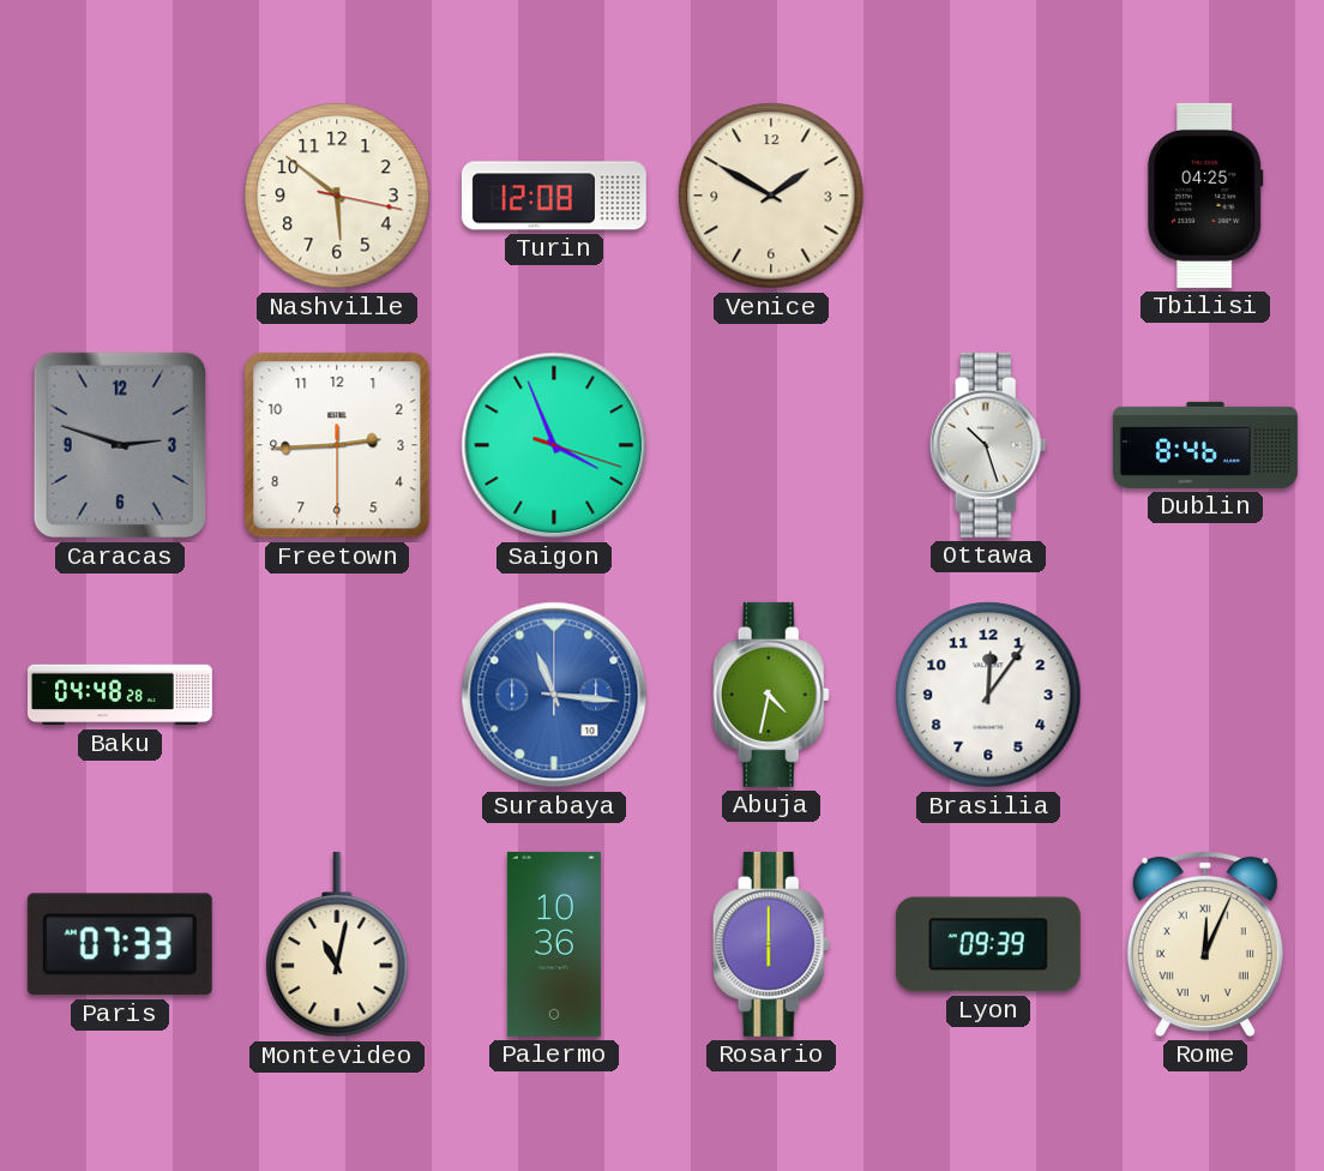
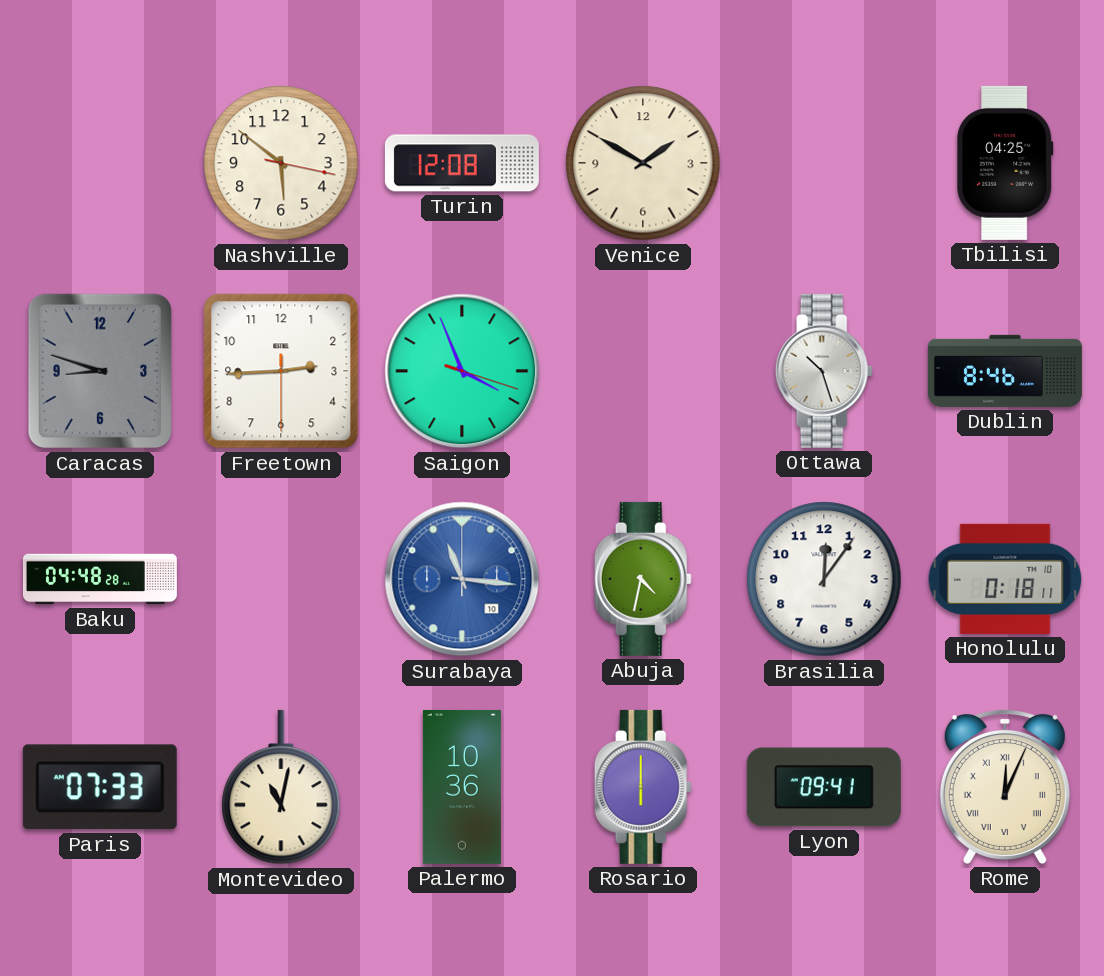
Caracas: 2:48 -> 8:48 (99, 371)
Honolulu: none -> 0:18 (1005, 579)
Lyon: 09:39 -> 09:41 (824, 787)
